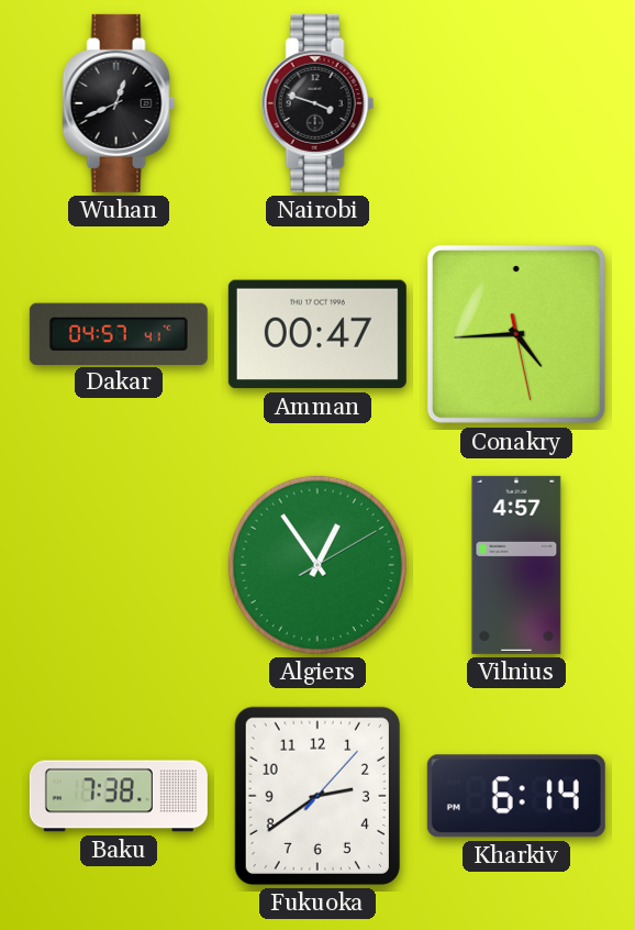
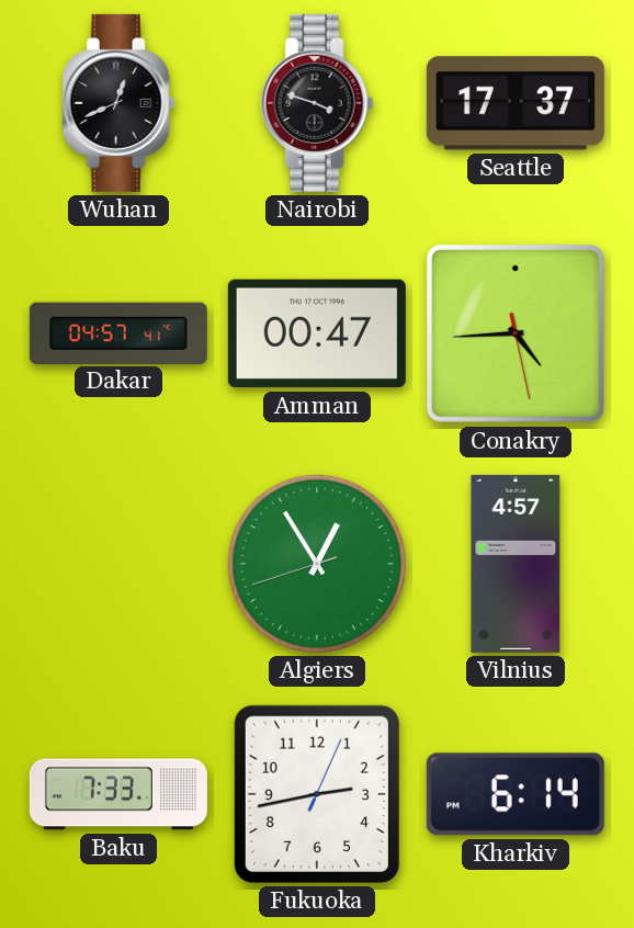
Seattle: none -> 17:37 (516, 103)
Algiers: 12:54:10 -> 12:54:42 (317, 564)
Baku: 7:38 -> 7:33 (118, 794)
Fukuoka: 2:39 -> 2:43 (317, 794)
